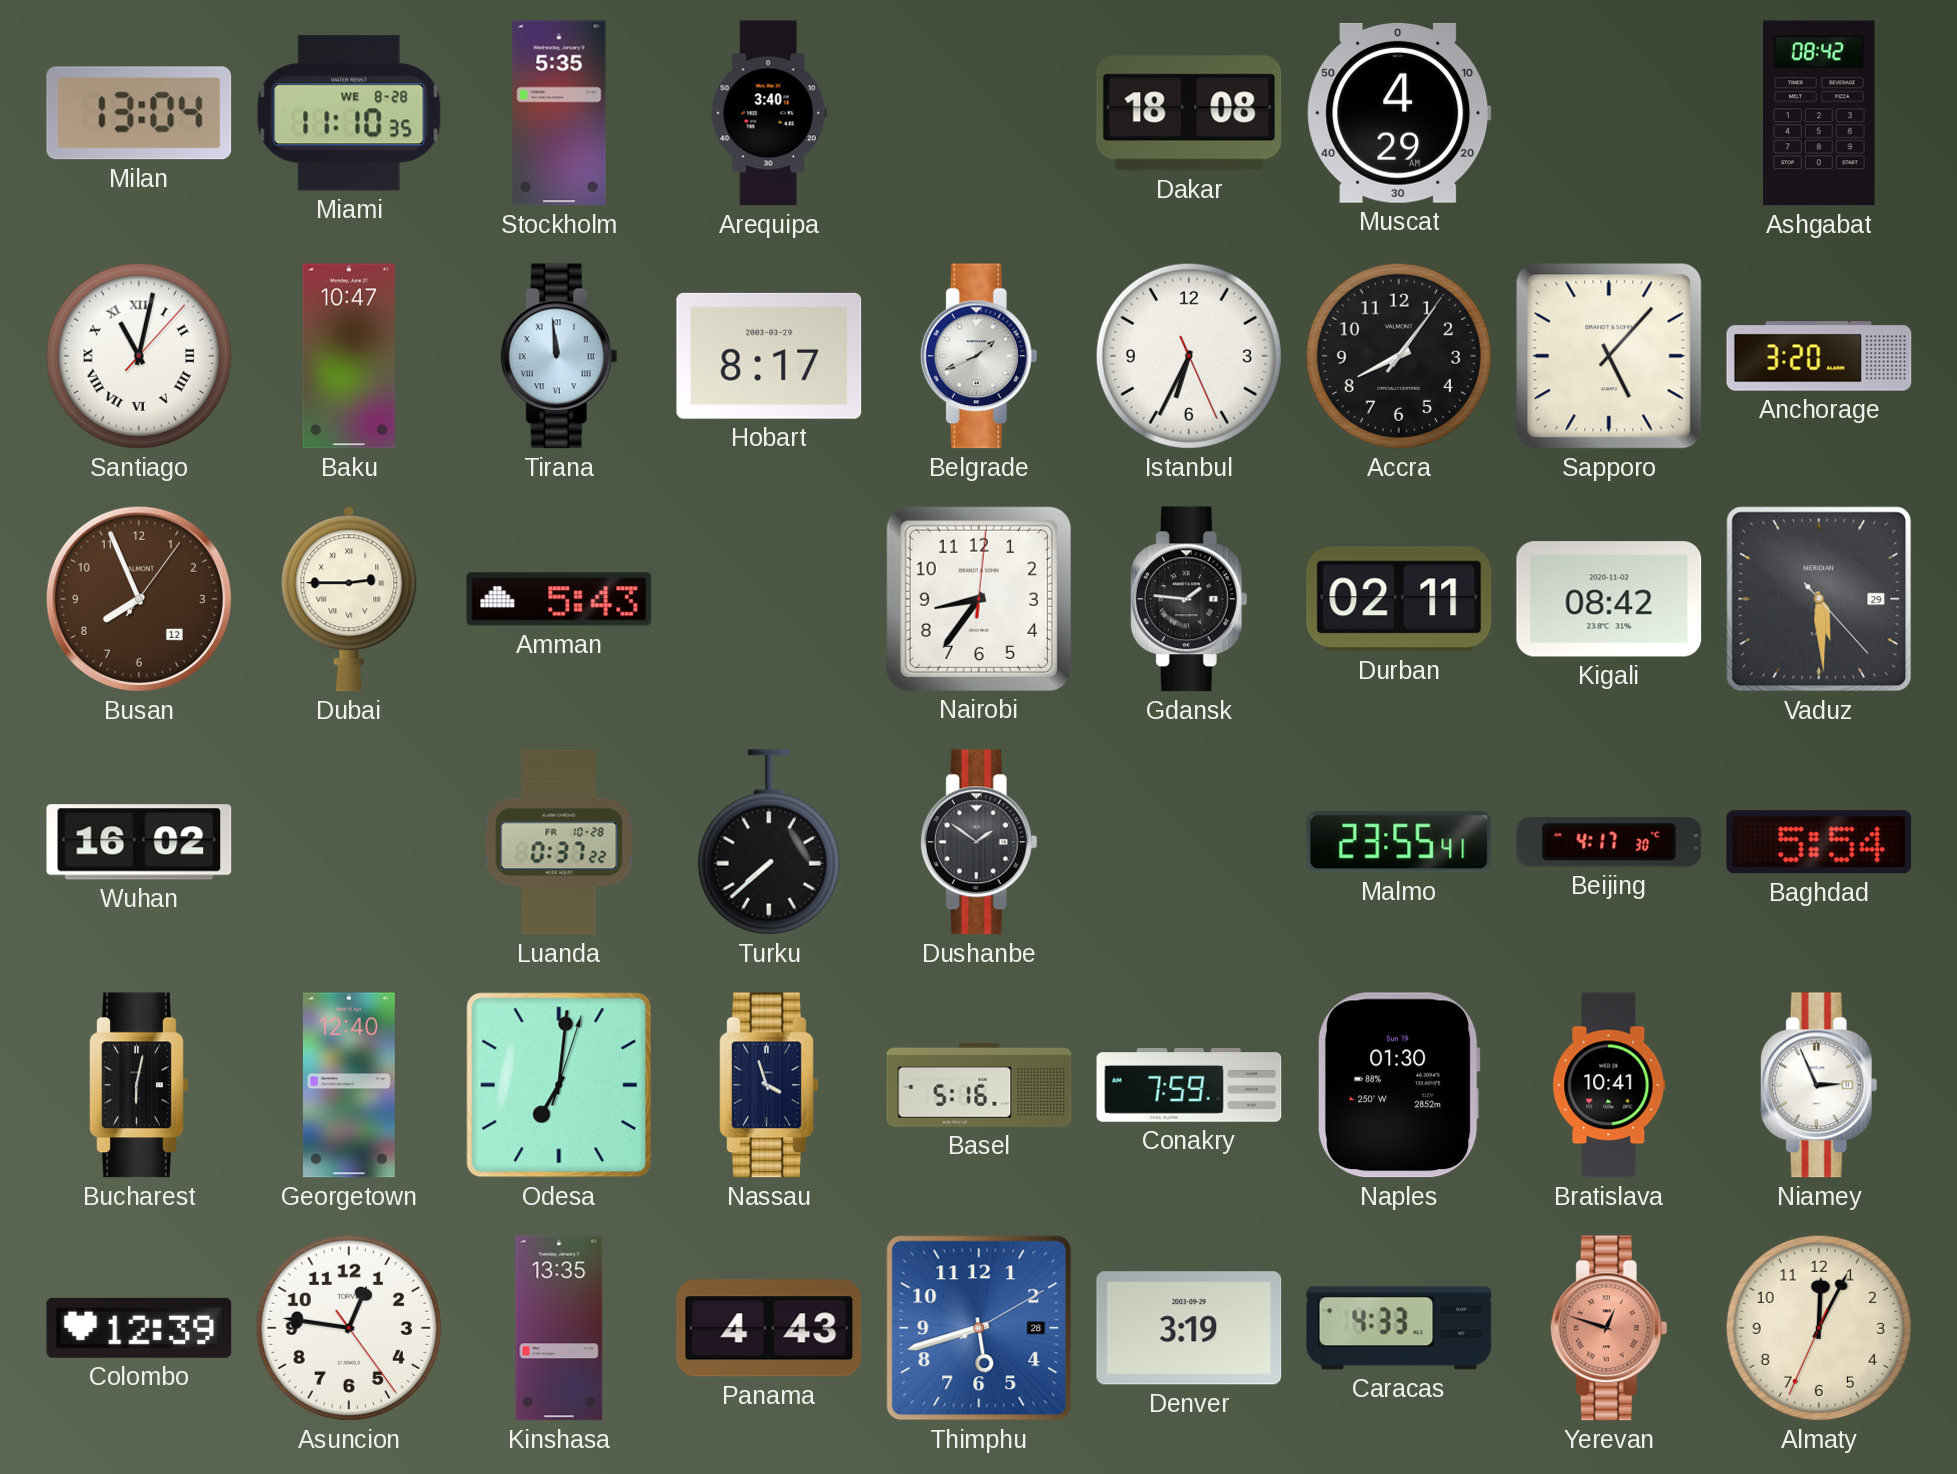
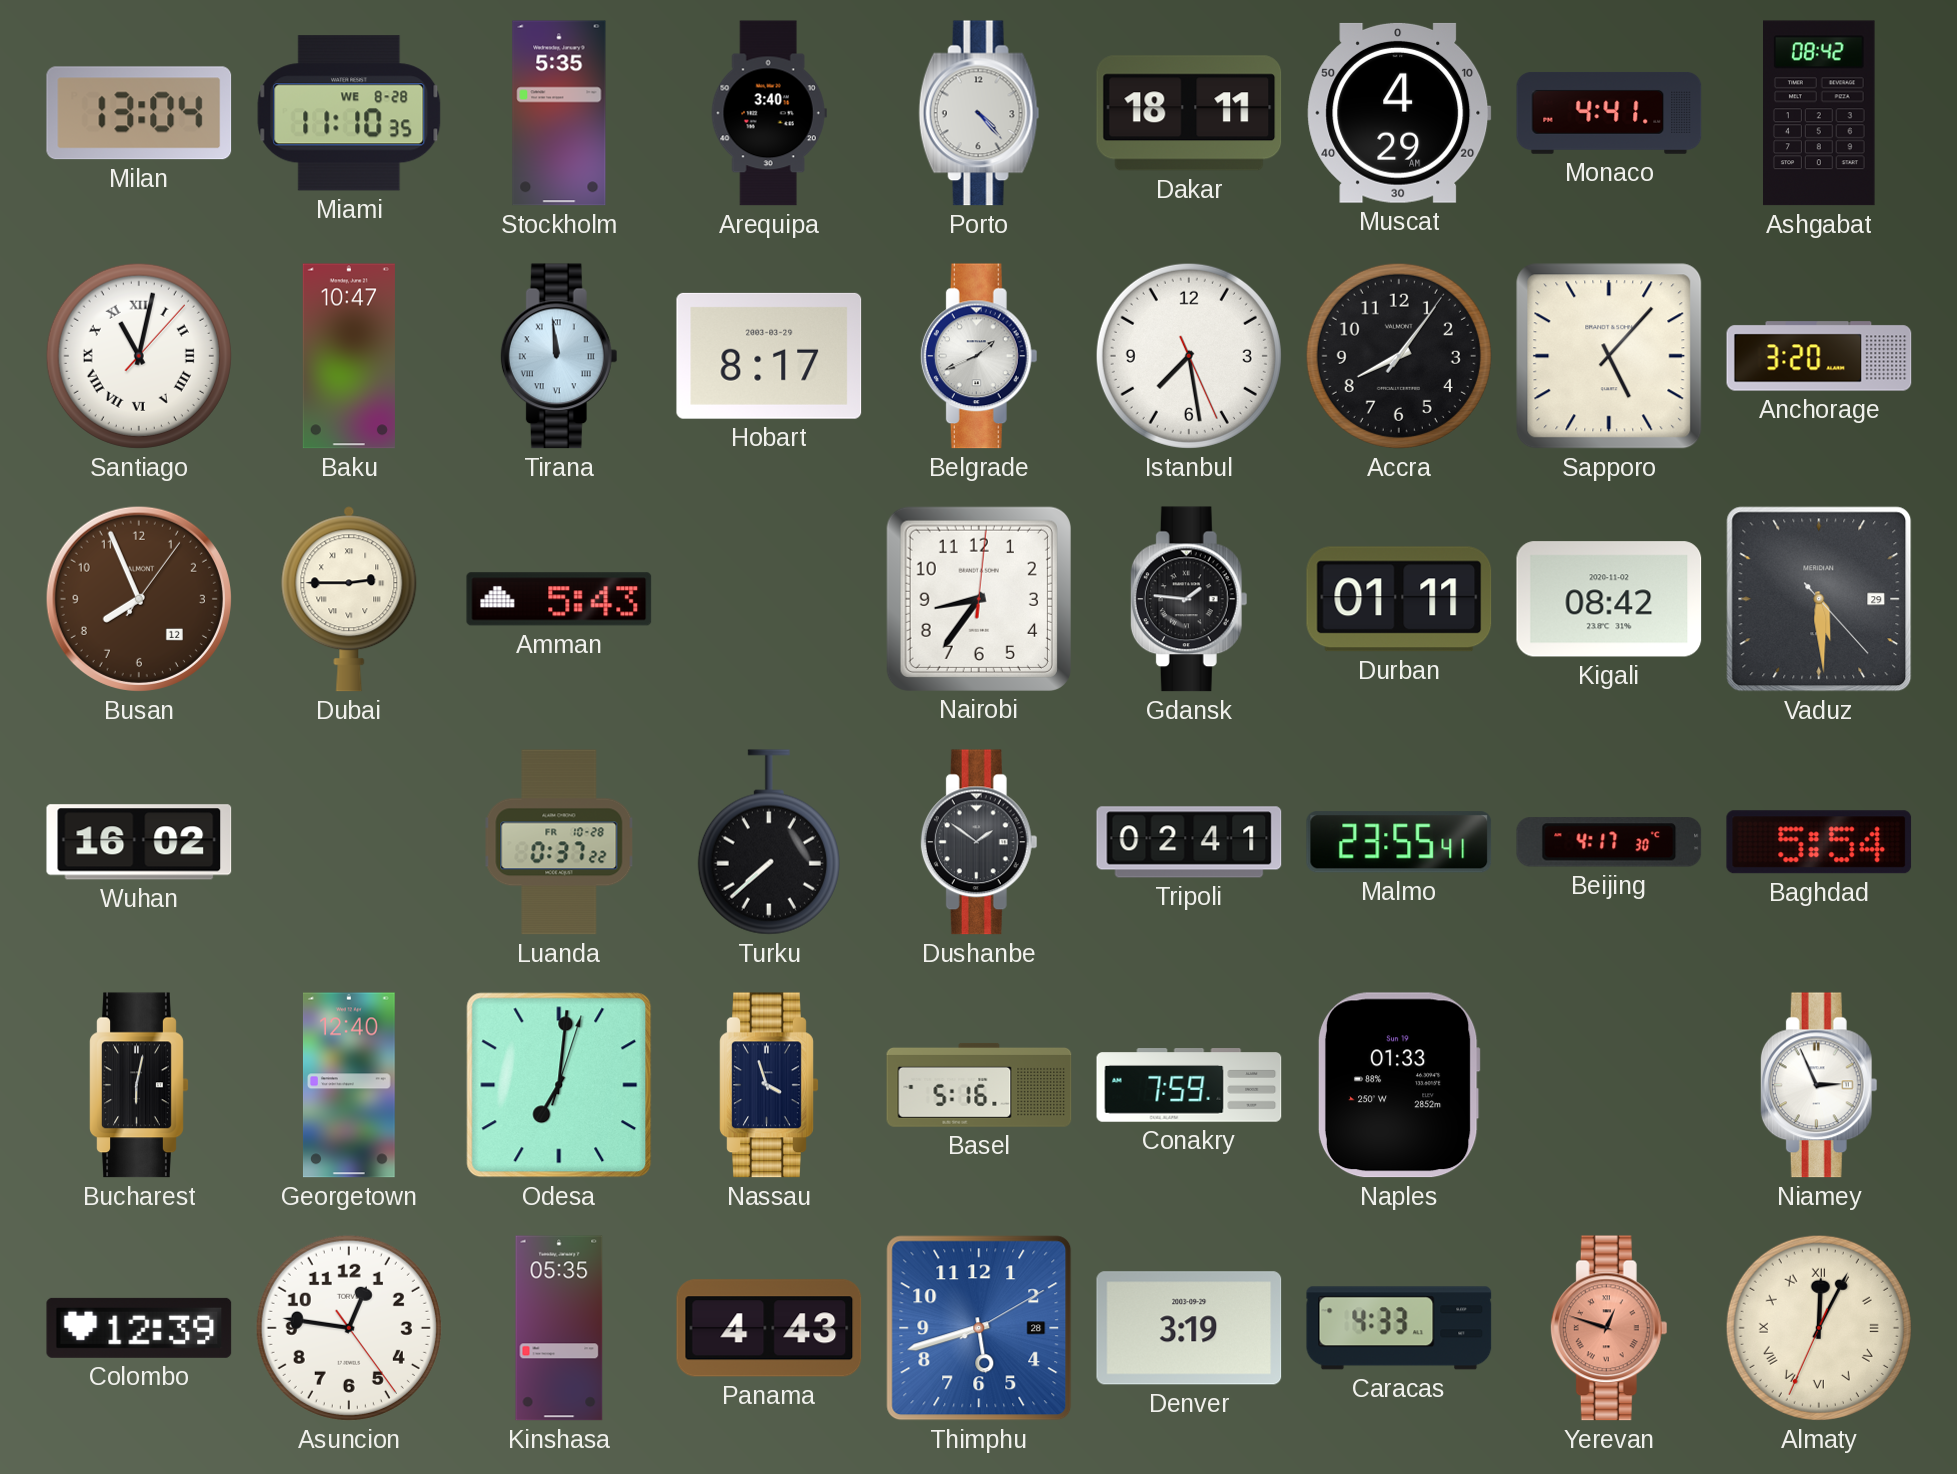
Porto: none -> 4:23 (979, 113)
Dakar: 18:08 -> 18:11 (1189, 113)
Monaco: none -> 4:41 (1609, 113)
Istanbul: 6:34 -> 7:28 (1189, 356)
Durban: 02:11 -> 01:11 (1399, 599)
Tripoli: none -> 02:41 (1189, 842)
Naples: 01:30 -> 01:33 (1399, 1085)
Bratislava: 10:41 -> none (1609, 1085)
Kinshasa: 13:35 -> 05:35 (559, 1328)
Almaty numerals: Arabic -> Roman (1819, 1328)
